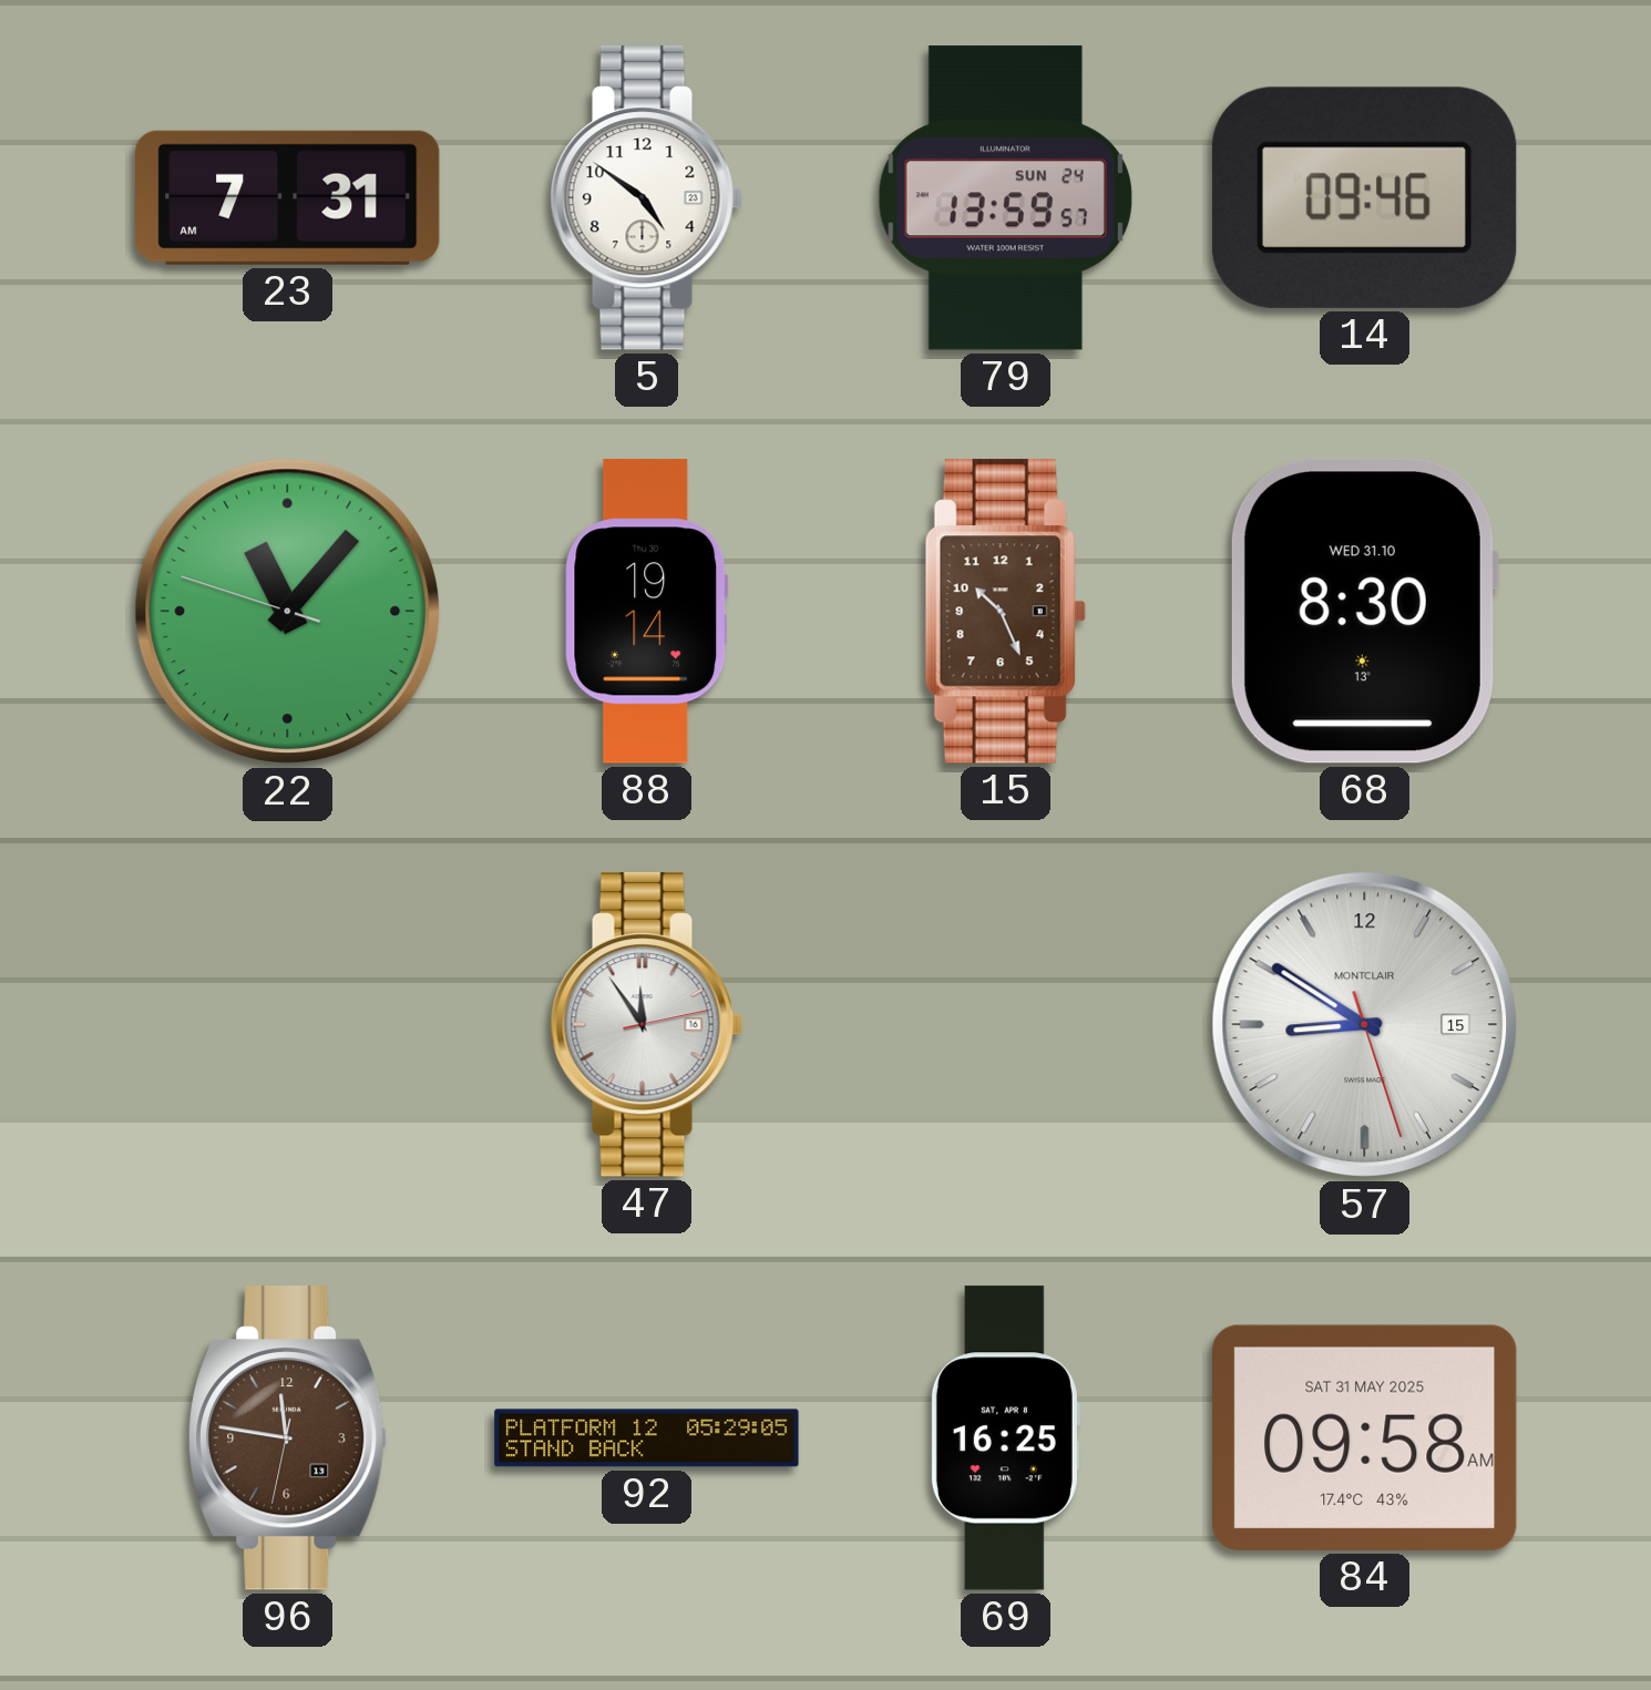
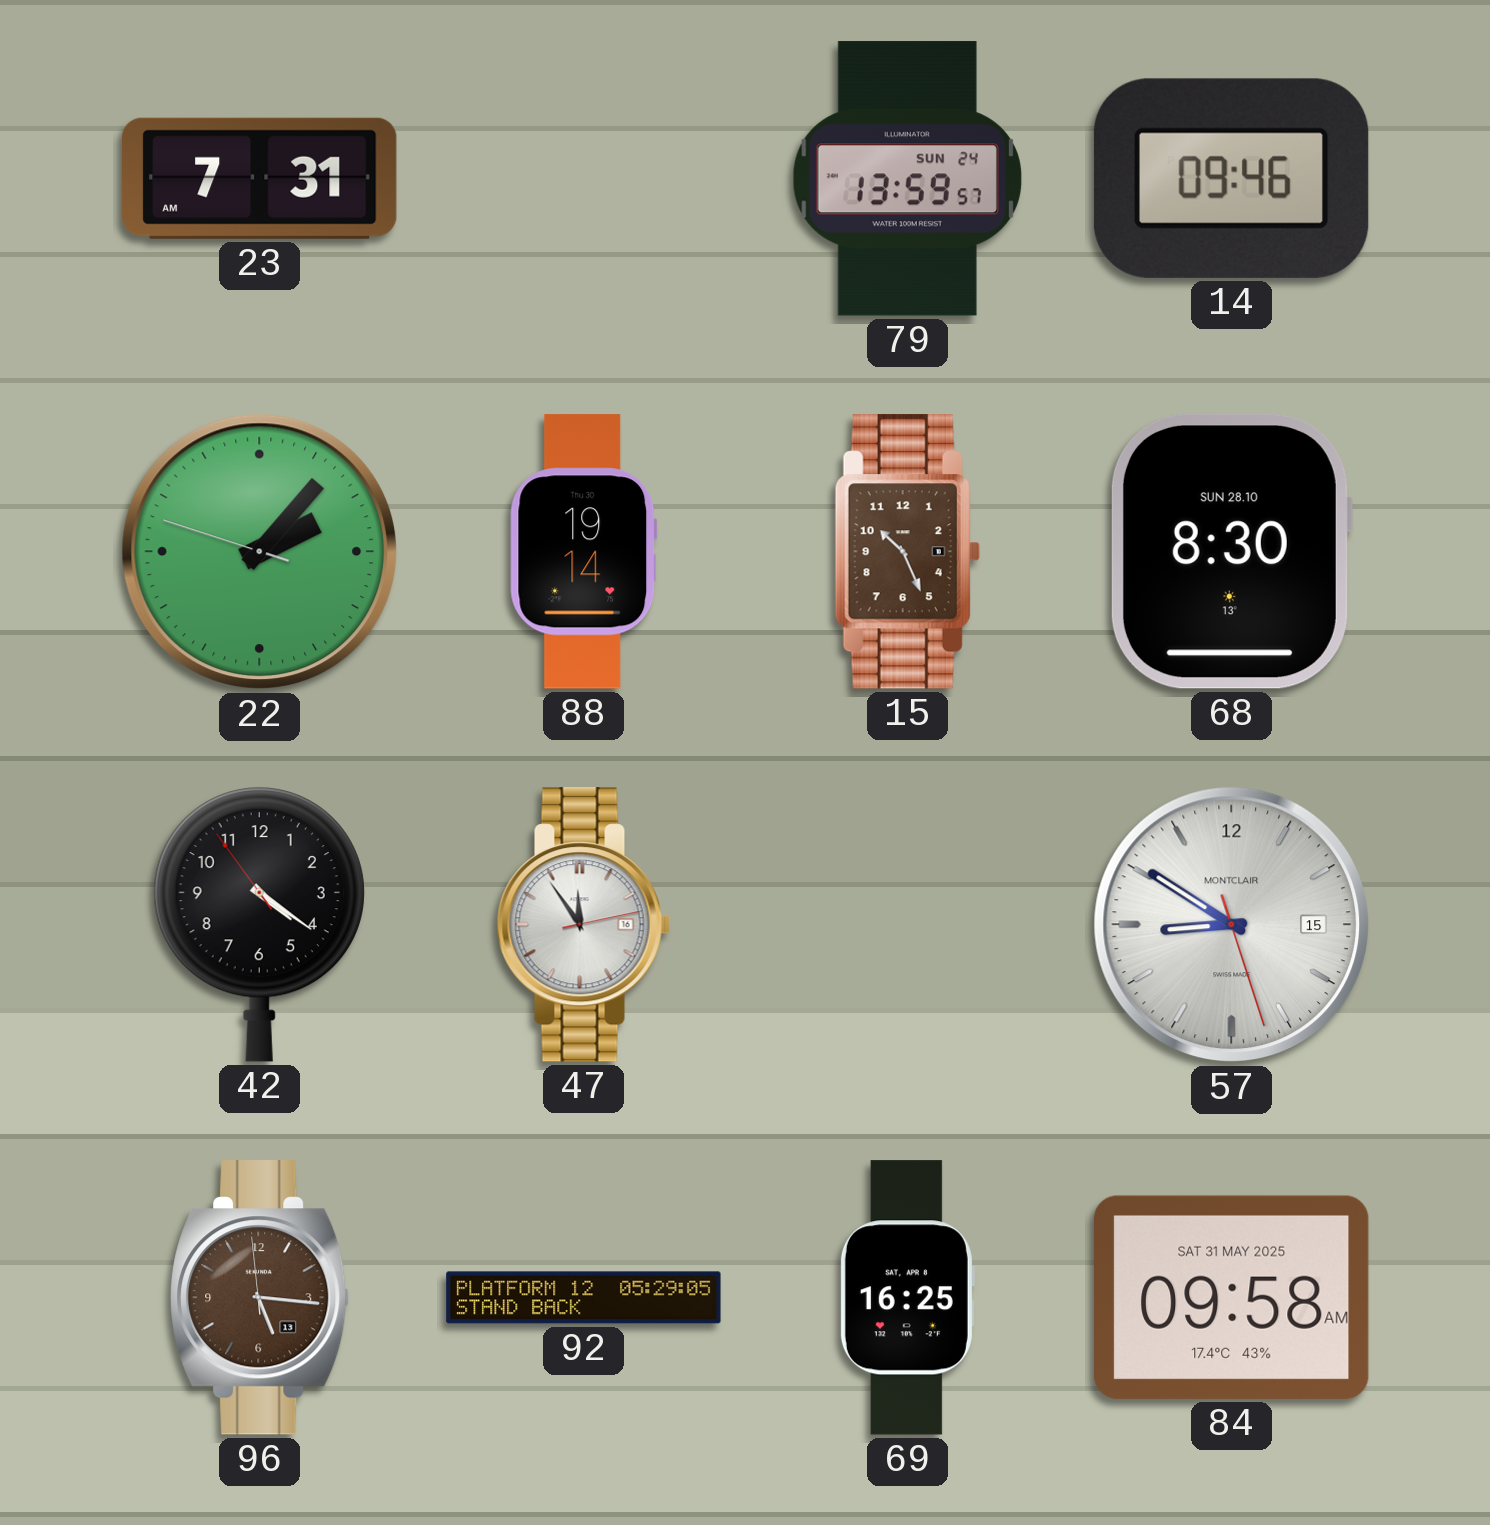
5: 4:51 -> none (646, 198)
22: 11:06 -> 2:06 (260, 552)
68 date: WED 31.10 -> SUN 28.10 (1231, 551)
42: none -> 4:20 (259, 924)
96: 11:46 -> 5:15 (260, 1298)
